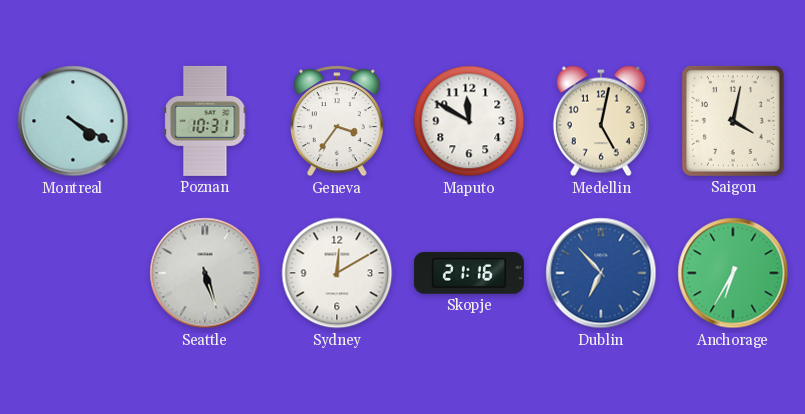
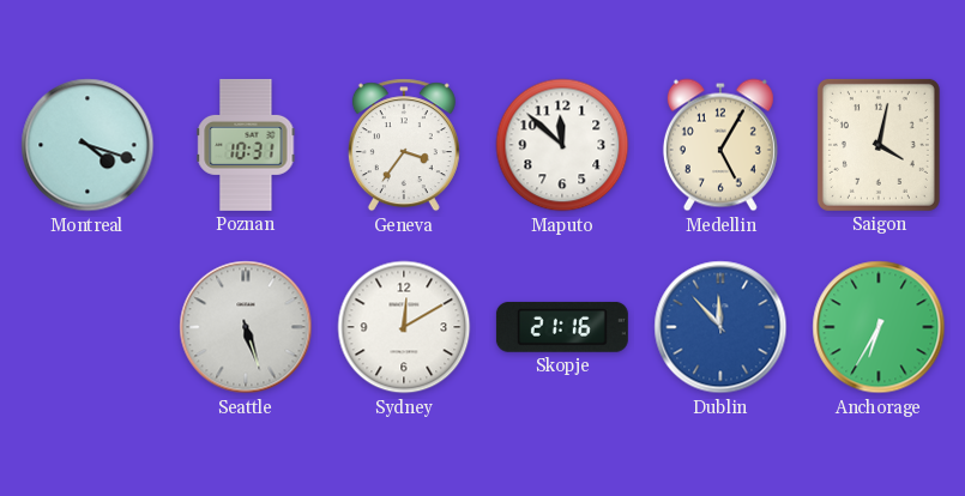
Montreal: 4:20 -> 4:18 (88, 145)
Maputo: 11:50 -> 11:52 (562, 145)
Medellin: 5:02 -> 5:05 (720, 145)
Dublin: 6:53 -> 11:53 (720, 327)
